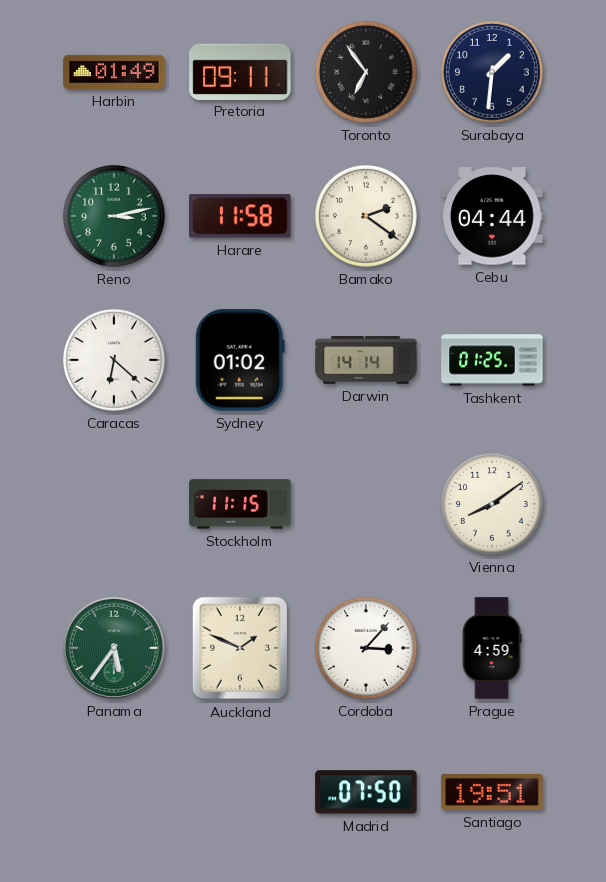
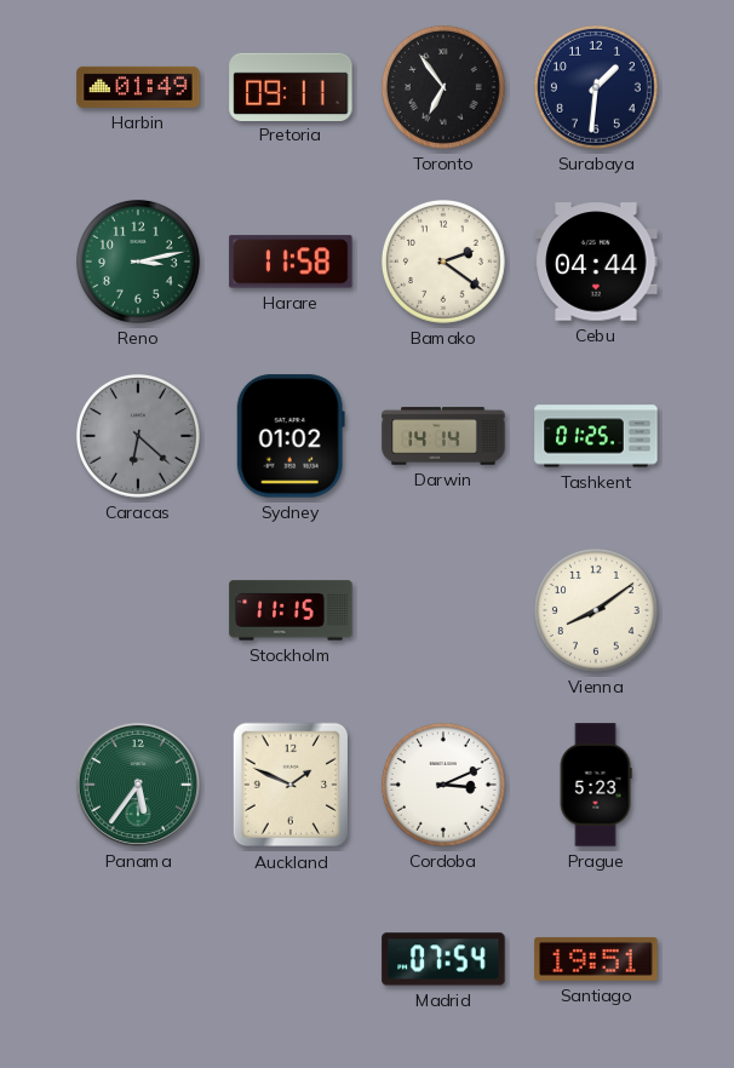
Caracas dial: white -> grey (138, 436)
Cordoba: 3:07 -> 3:11 (443, 785)
Prague: 4:59 -> 5:23 (596, 785)
Madrid: 07:50 -> 07:54 (443, 959)
